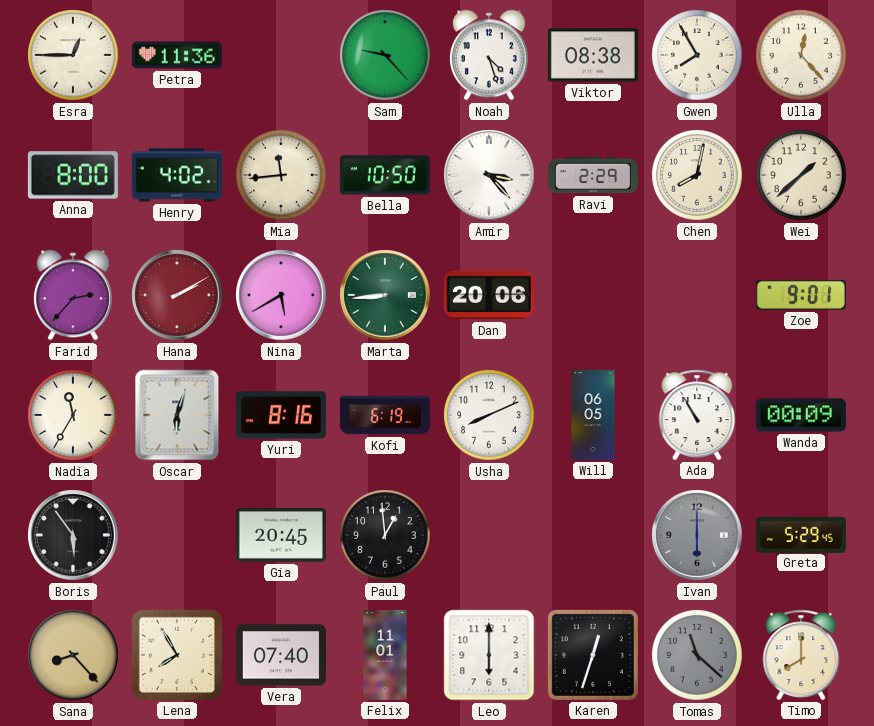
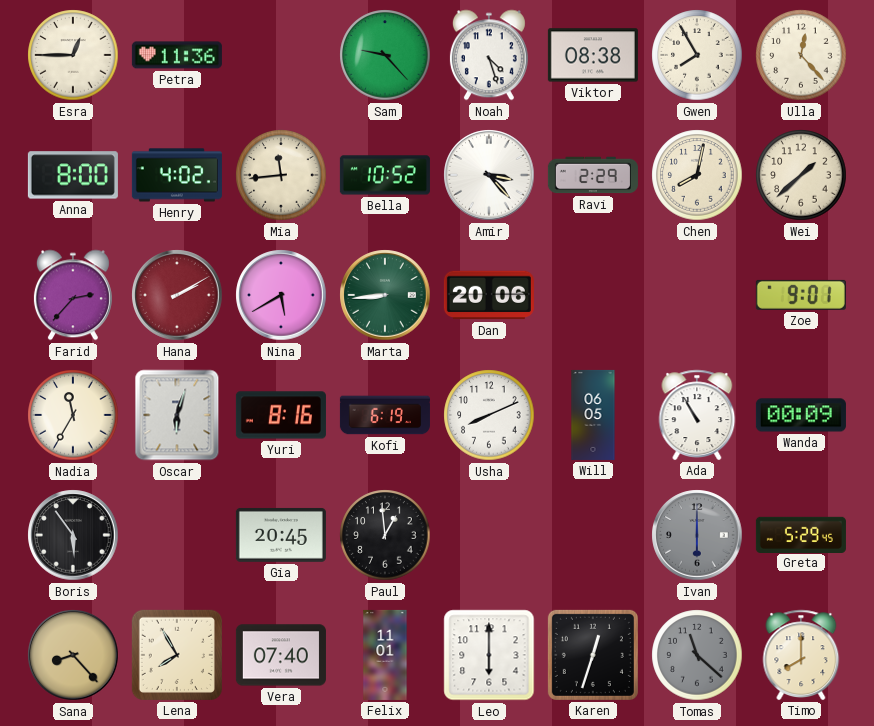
Bella: 10:50 -> 10:52 (385, 175)
